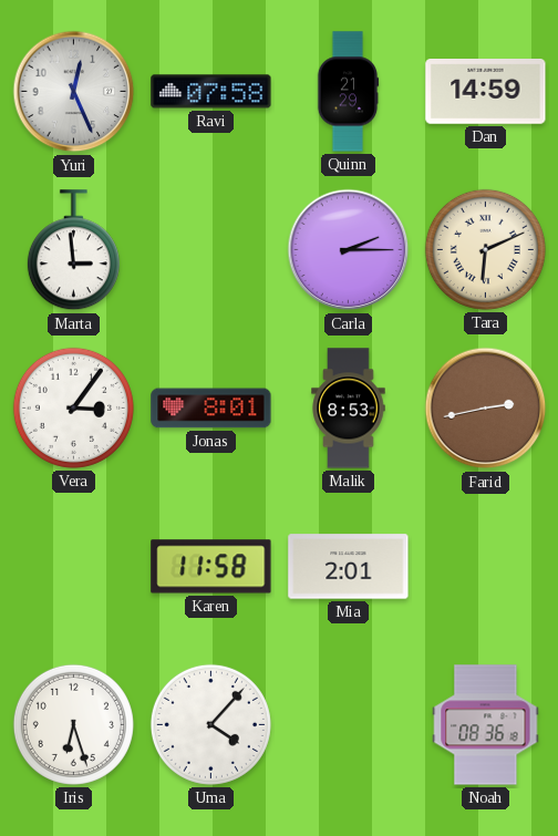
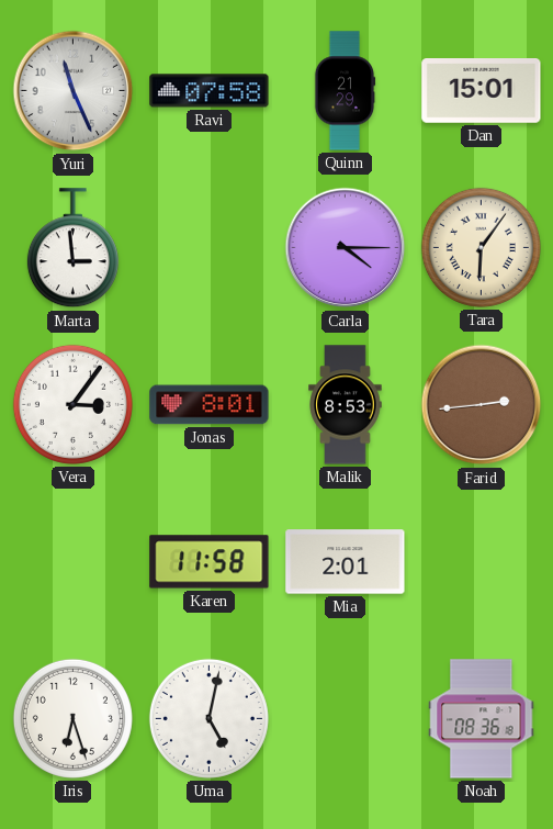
Yuri: 12:26 -> 11:26 (74, 91)
Dan: 14:59 -> 15:01 (482, 91)
Carla: 2:15 -> 4:15 (346, 248)
Tara: 6:11 -> 6:06 (481, 247)
Farid: 2:43 -> 2:44 (482, 405)
Uma: 4:07 -> 5:02 (208, 718)
